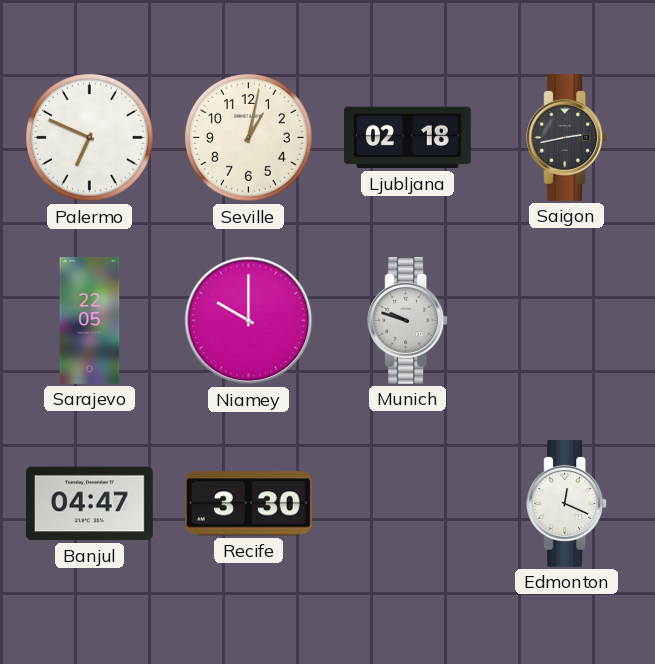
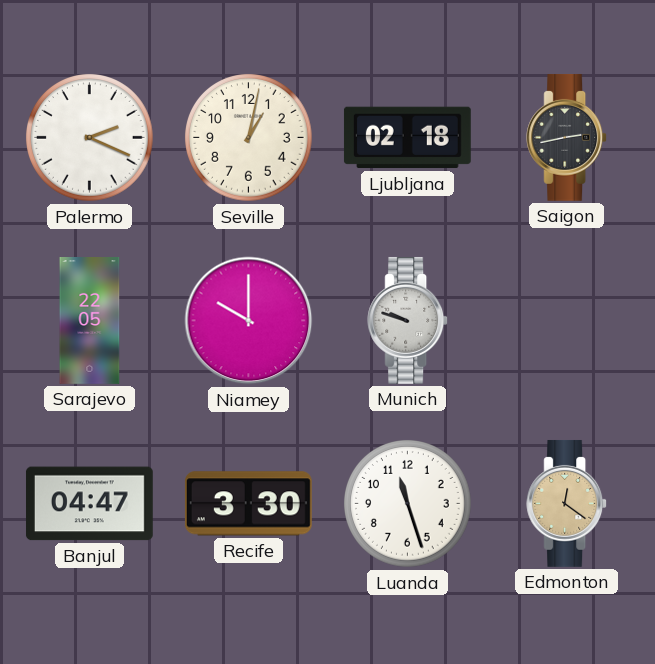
Palermo: 6:49 -> 2:19 (90, 138)
Luanda: none -> 11:27 (408, 504)
Edmonton: 12:19 -> 12:21 (567, 503)
Edmonton dial: white -> champagne (567, 503)
